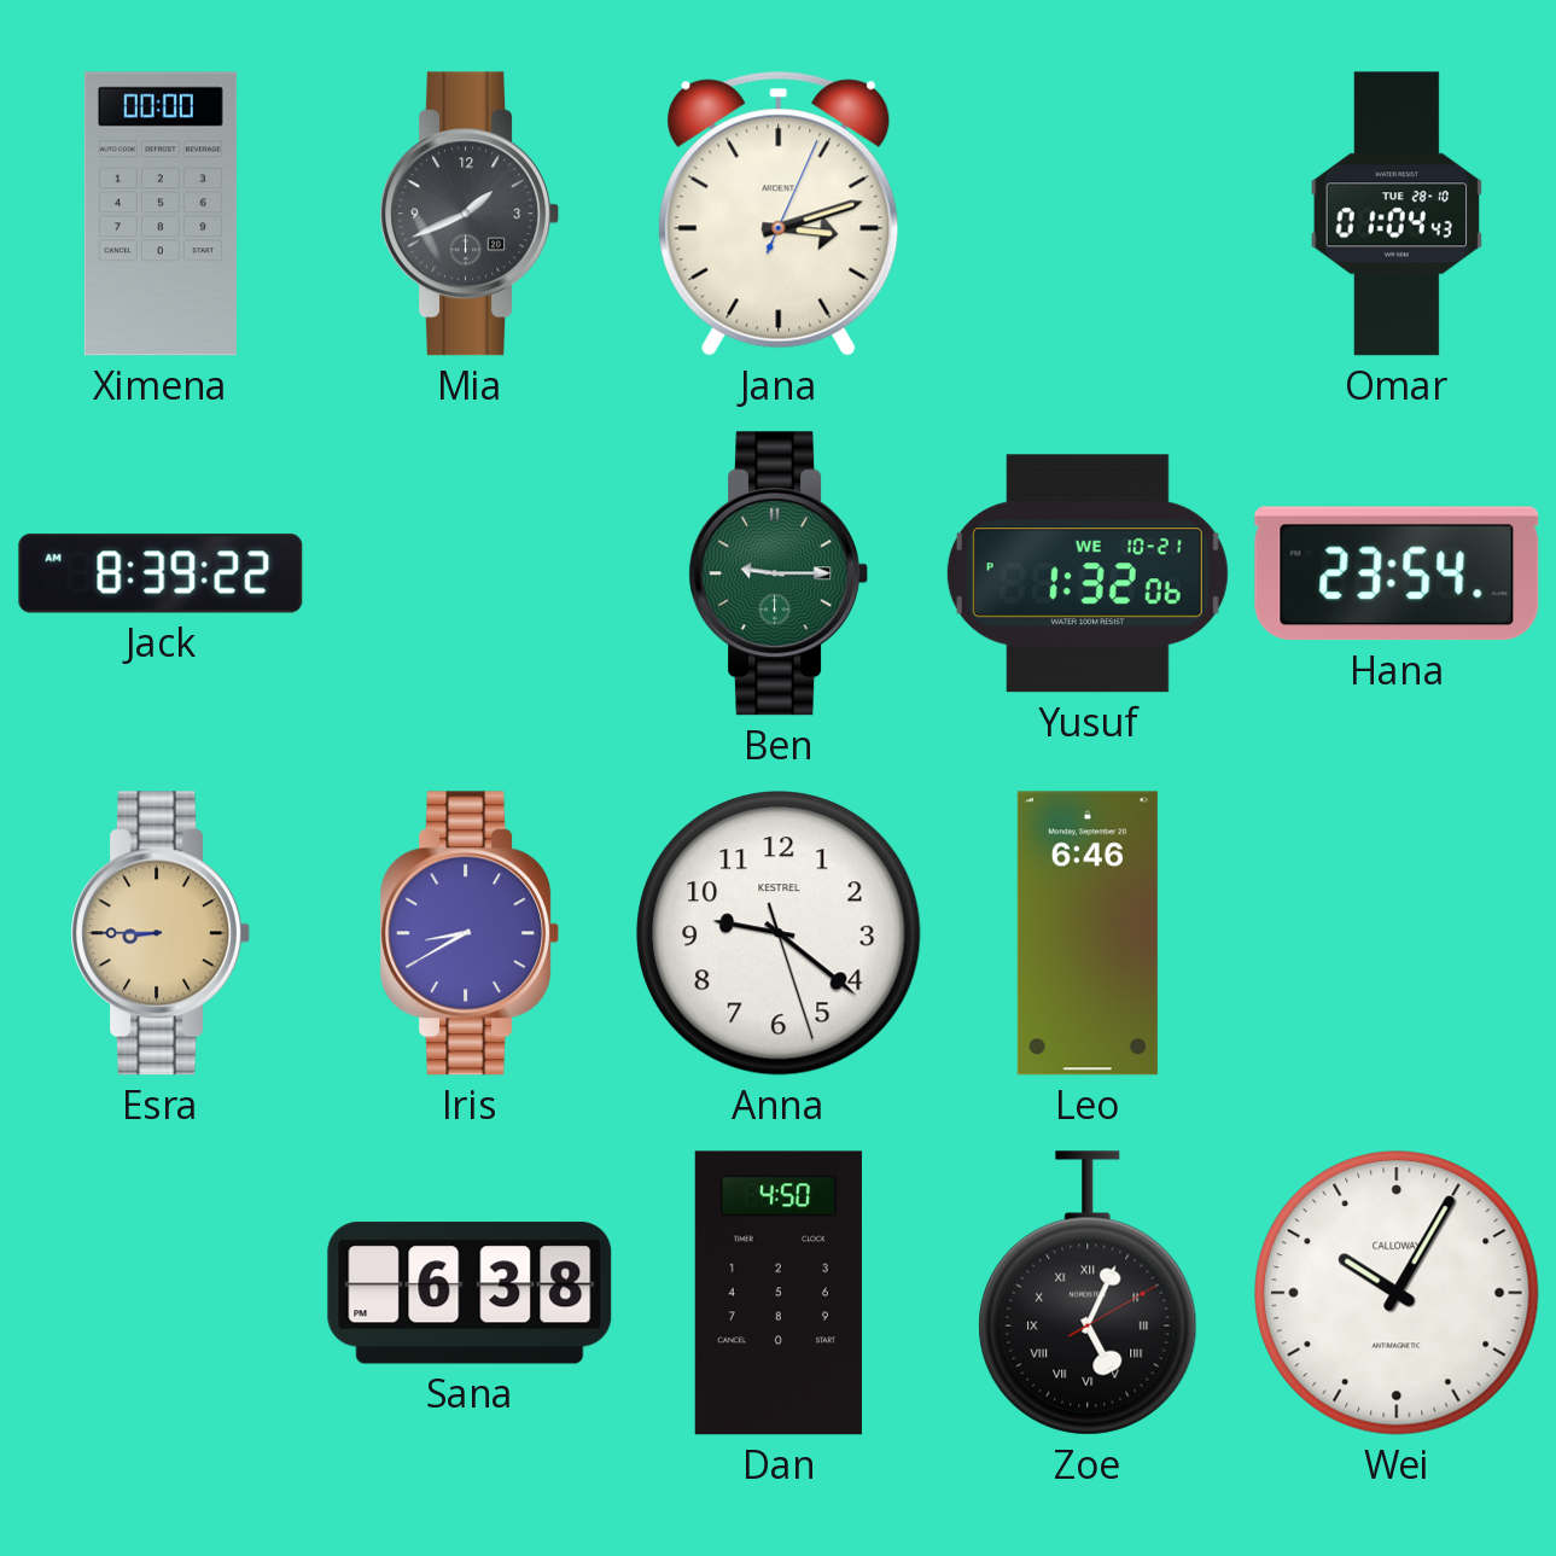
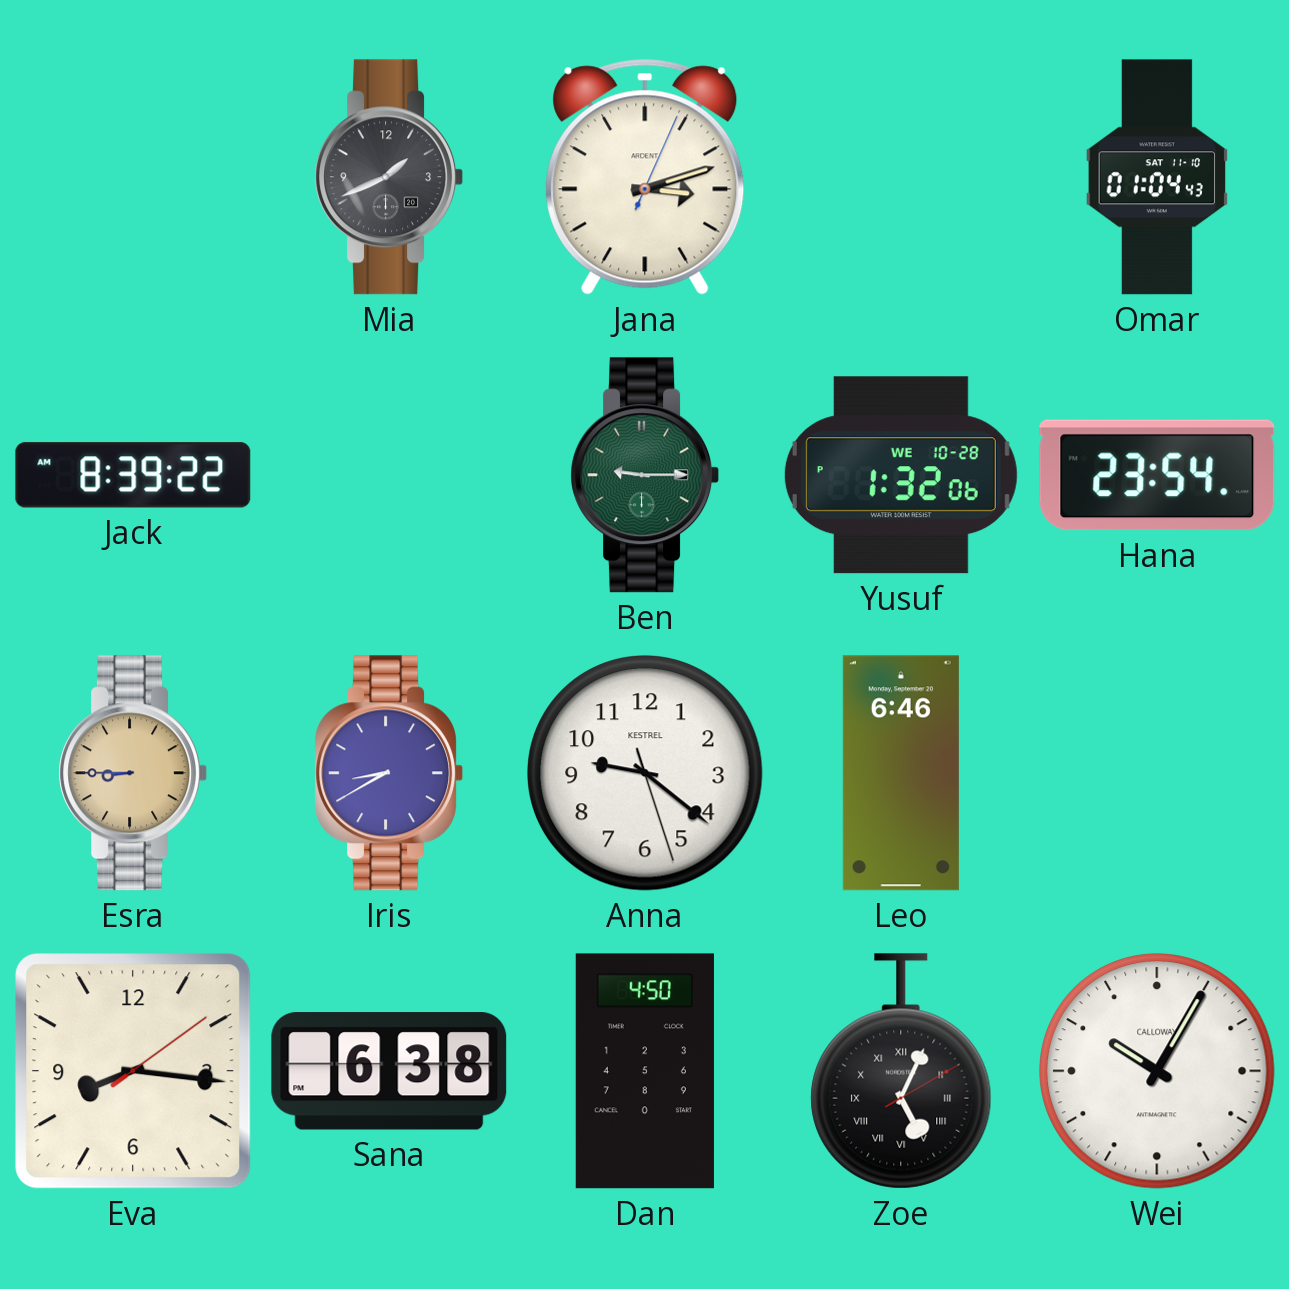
Ximena: 00:00 -> none (161, 214)
Omar date: TUE 28-10 -> SAT 11-10 (1157, 177)
Yusuf date: WE 10-21 -> WE 10-28 (901, 475)
Eva: none -> 8:16 (133, 1071)
